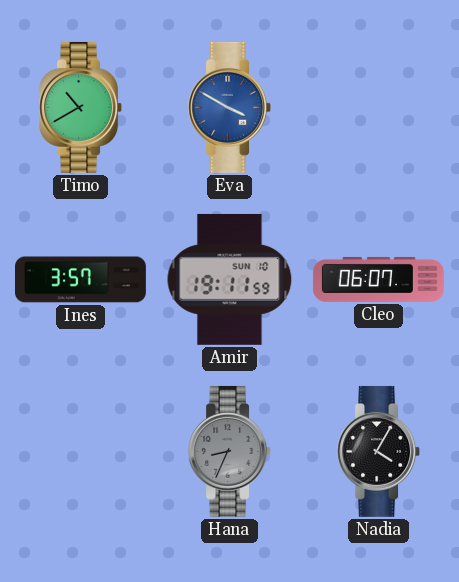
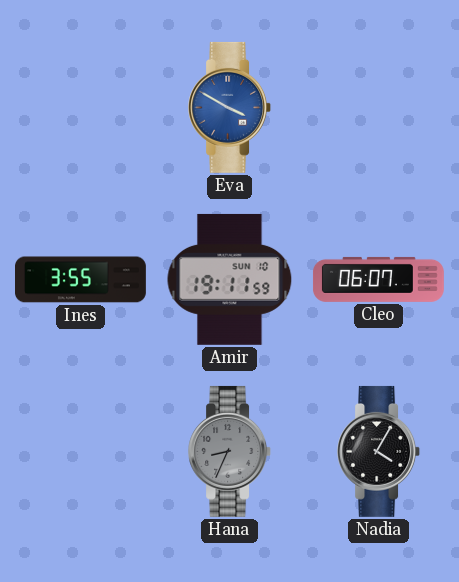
Timo: 10:40 -> none (81, 107)
Ines: 3:57 -> 3:55 (81, 280)
